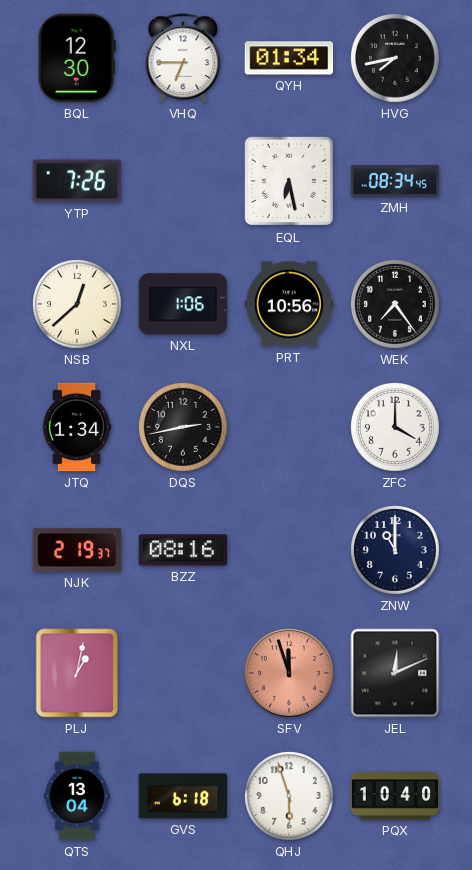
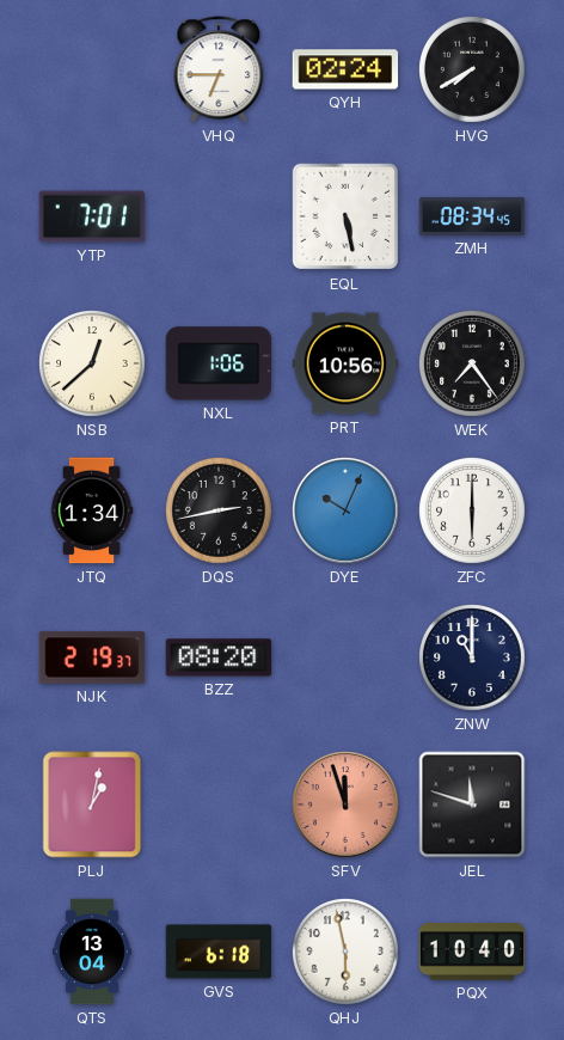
BQL: 12:30 -> none (77, 58)
QYH: 01:34 -> 02:24 (345, 69)
HVG: 7:43 -> 7:40 (473, 71)
YTP: 7:26 -> 7:01 (92, 216)
EQL: 6:28 -> 5:28 (345, 216)
DYE: none -> 10:04 (347, 512)
ZFC: 4:00 -> 6:00 (473, 512)
BZZ: 08:16 -> 08:20 (219, 657)
JEL: 12:11 -> 11:48 (472, 805)
QHJ: 5:57 -> 5:58 (347, 953)
